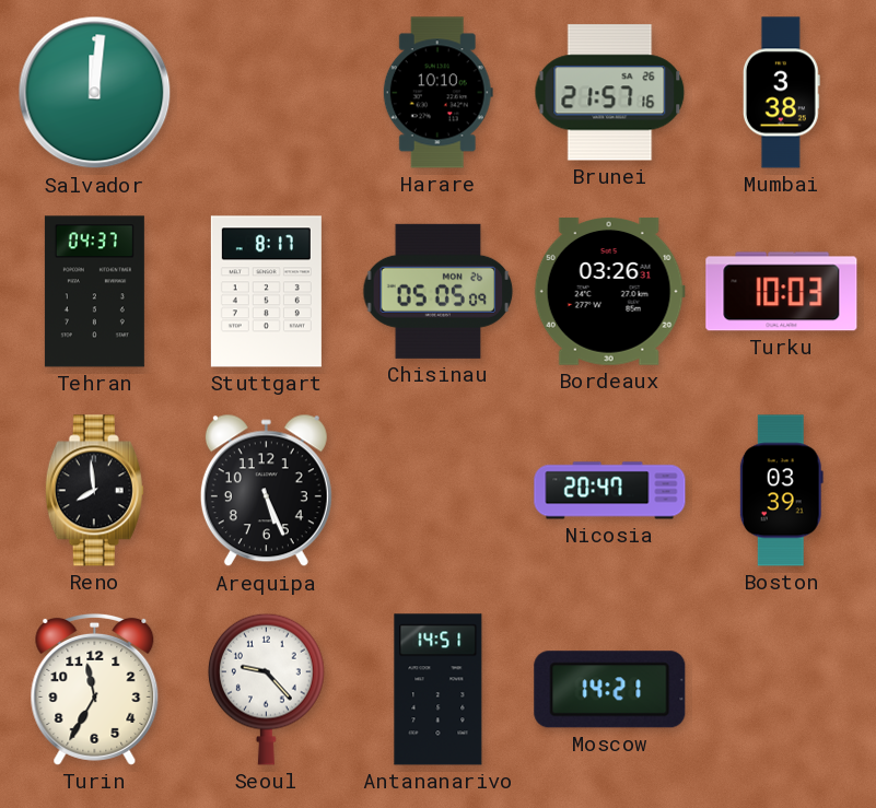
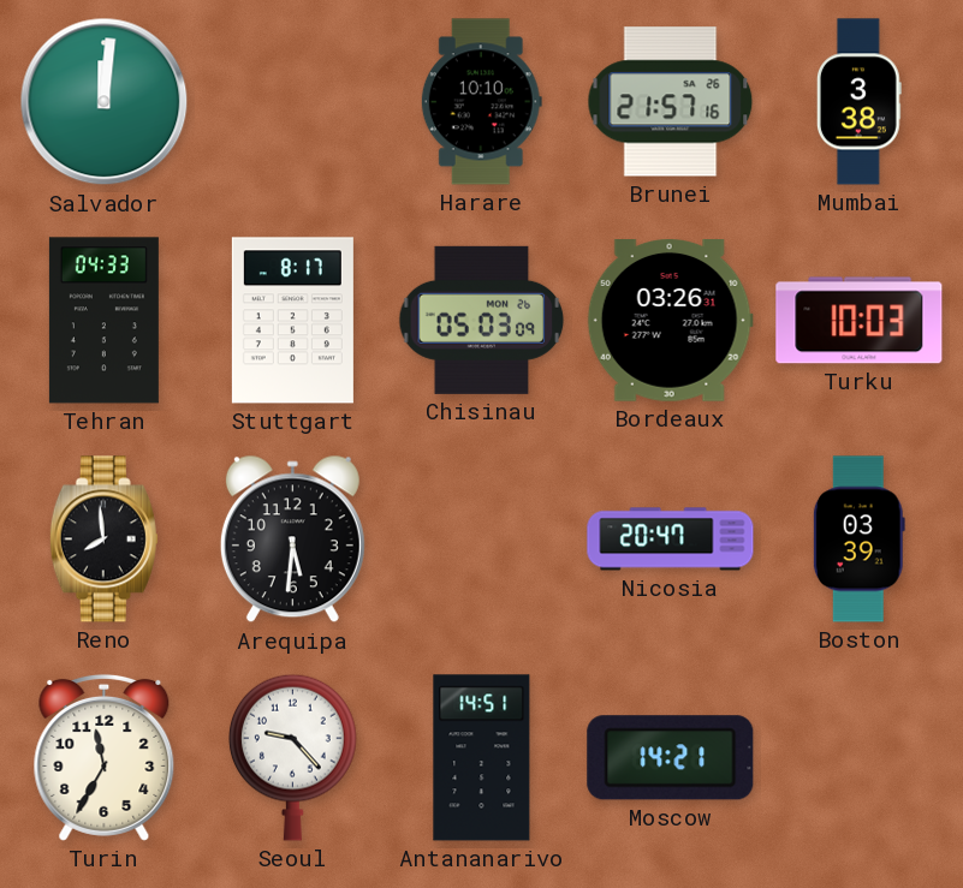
Tehran: 04:37 -> 04:33 (103, 321)
Chisinau: 05:05 -> 05:03 (482, 320)
Arequipa: 5:26 -> 5:31 (292, 540)
